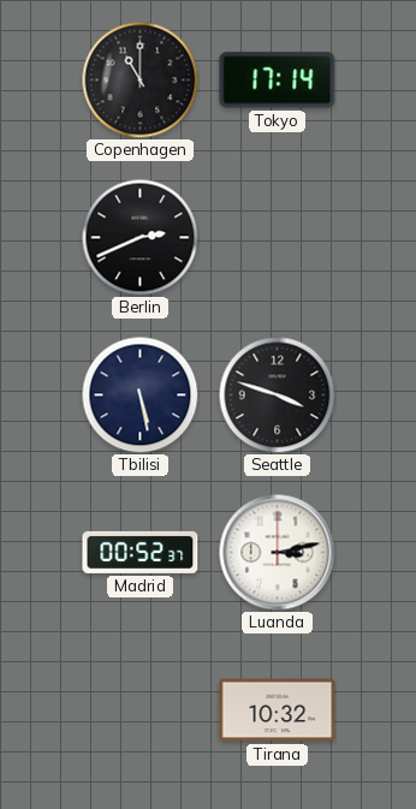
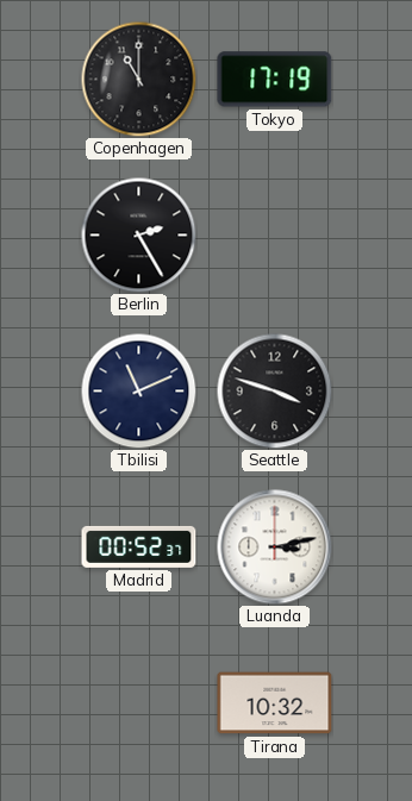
Tokyo: 17:14 -> 17:19 (275, 80)
Berlin: 2:41 -> 2:25 (138, 234)
Tbilisi: 5:28 -> 11:11 (138, 390)
